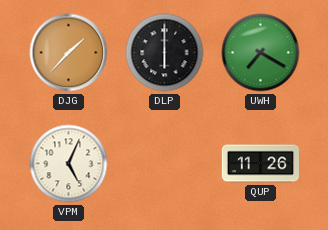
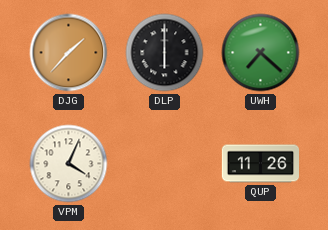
UWH: 7:20 -> 7:22 (261, 53)
VPM: 5:04 -> 4:04 (69, 164)
